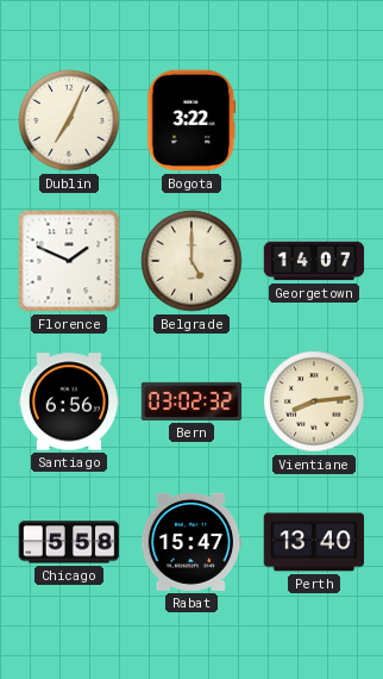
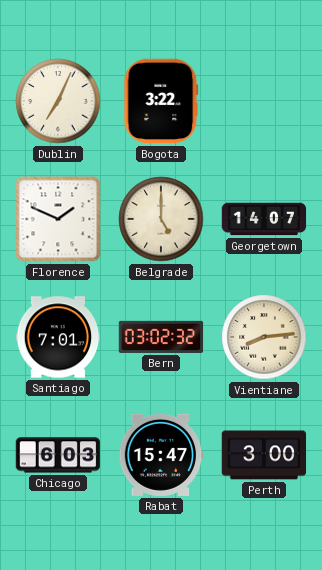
Santiago: 6:56 -> 7:01 (58, 337)
Chicago: 5:58 -> 6:03 (58, 455)
Perth: 13:40 -> 3:00 (264, 455)
